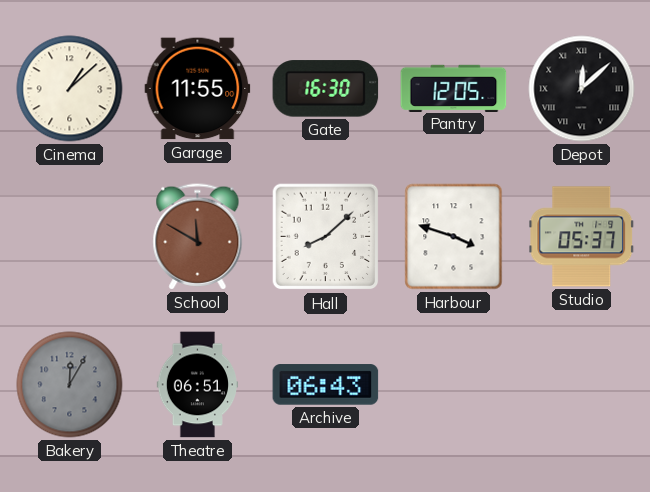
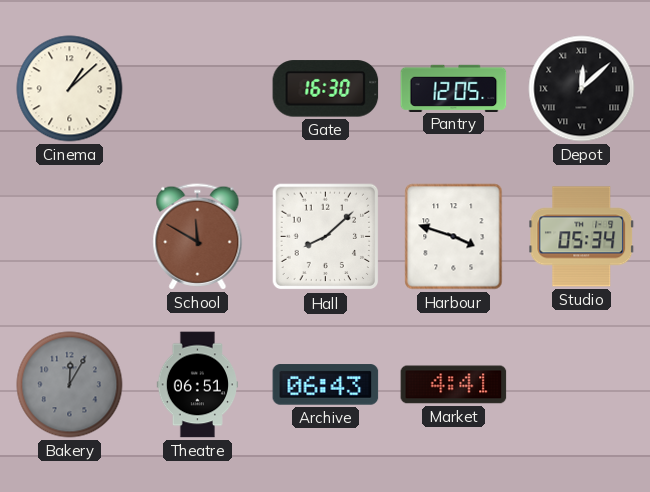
Garage: 11:55 -> none (198, 89)
Studio: 05:37 -> 05:34 (582, 237)
Market: none -> 4:41 (454, 385)
